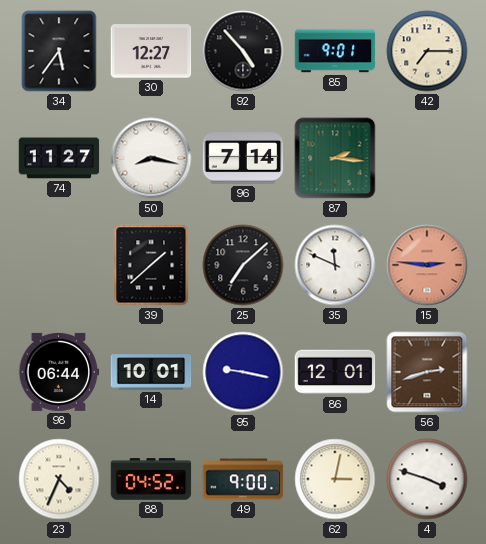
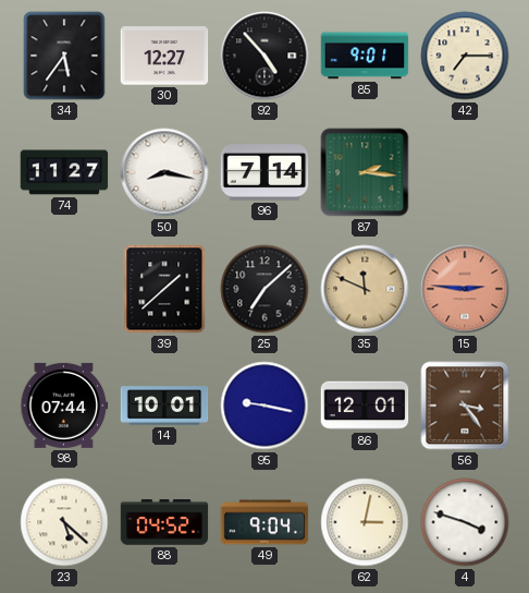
35 dial: white -> champagne (365, 289)
98: 06:44 -> 07:44 (64, 406)
56: 2:42 -> 3:24 (465, 406)
23: 4:34 -> 5:22 (64, 522)
49: 9:00 -> 9:04 (264, 522)
